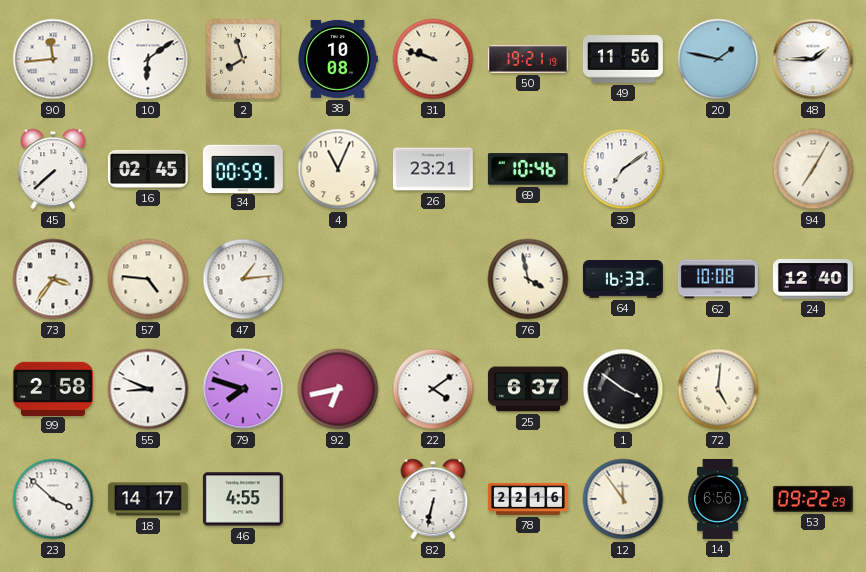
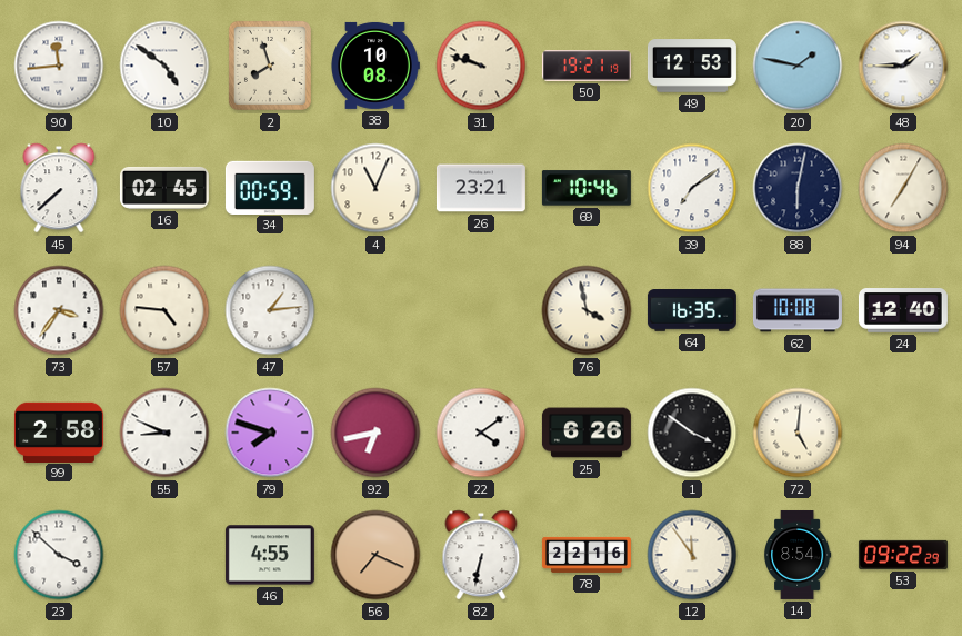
10: 6:09 -> 4:51 (164, 66)
49: 11:56 -> 12:53 (692, 66)
88: none -> 6:02 (798, 188)
64: 16:33 -> 16:35 (692, 311)
25: 6:37 -> 6:26 (587, 433)
18: 14:17 -> none (148, 499)
56: none -> 7:19 (375, 555)
14: 6:56 -> 8:54 (798, 555)
